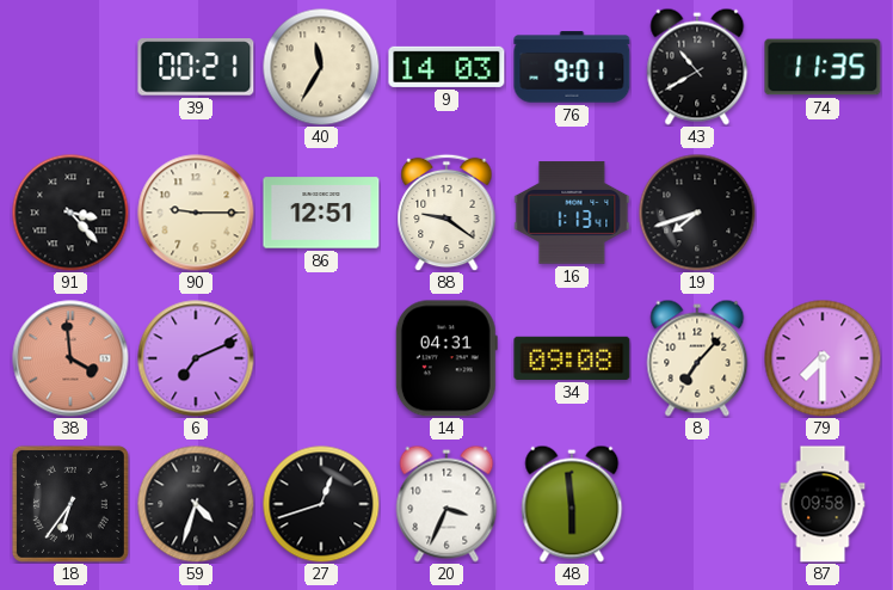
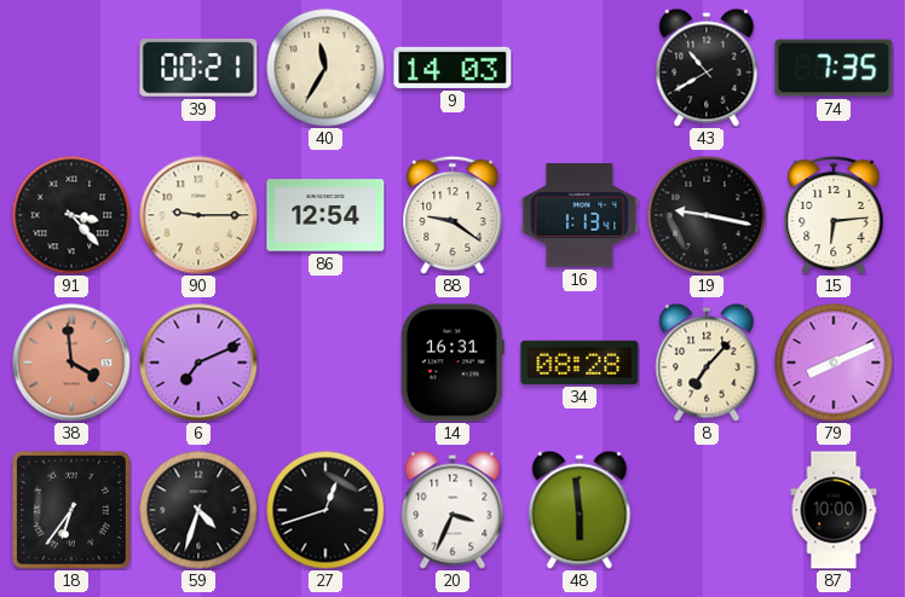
76: 9:01 -> none (572, 67)
74: 11:35 -> 7:35 (834, 68)
86: 12:51 -> 12:54 (325, 215)
19: 7:42 -> 9:17 (707, 215)
15: none -> 6:14 (834, 215)
14: 04:31 -> 16:31 (452, 363)
34: 09:08 -> 08:28 (580, 363)
79: 7:30 -> 8:11 (834, 363)
87: 09:58 -> 10:00 (834, 510)
